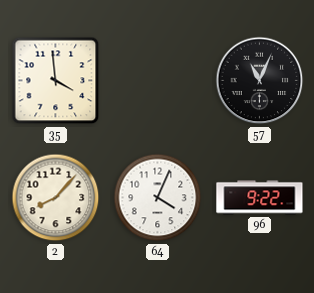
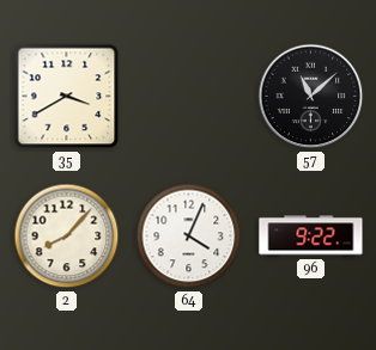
35: 3:59 -> 3:40 (67, 97)
57: 11:04 -> 11:08 (311, 97)
